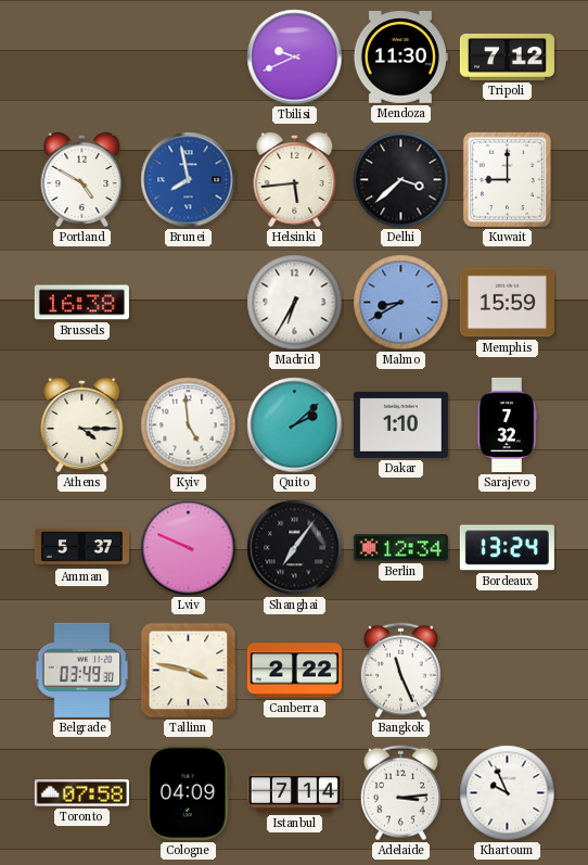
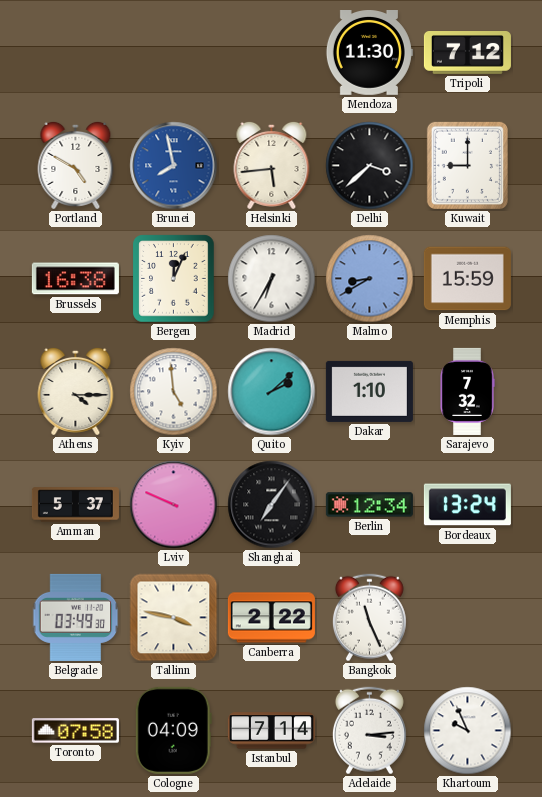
Tbilisi: 9:41 -> none (295, 58)
Bergen: none -> 12:04 (174, 279)
